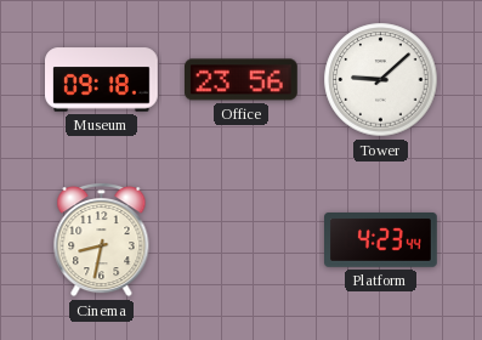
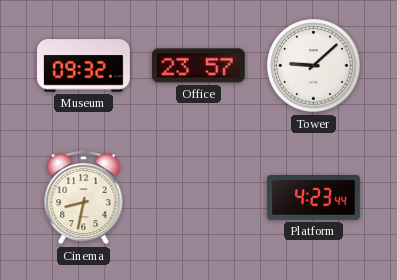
Museum: 09:18 -> 09:32 (84, 66)
Office: 23:56 -> 23:57 (198, 66)
